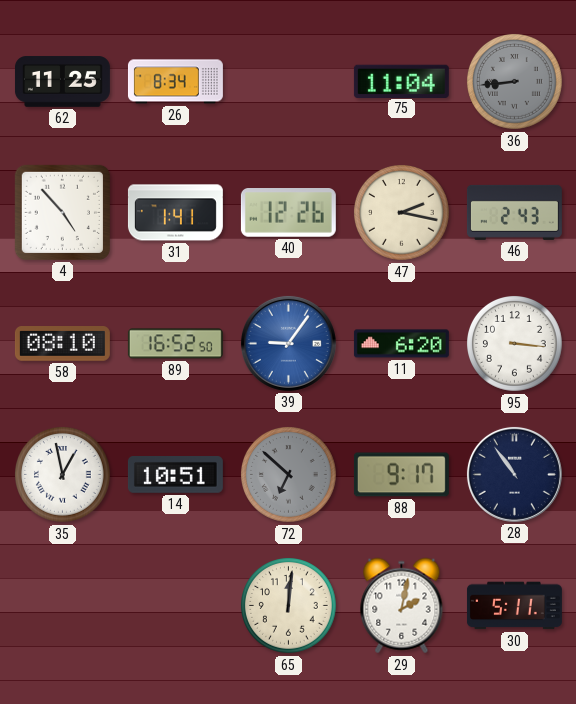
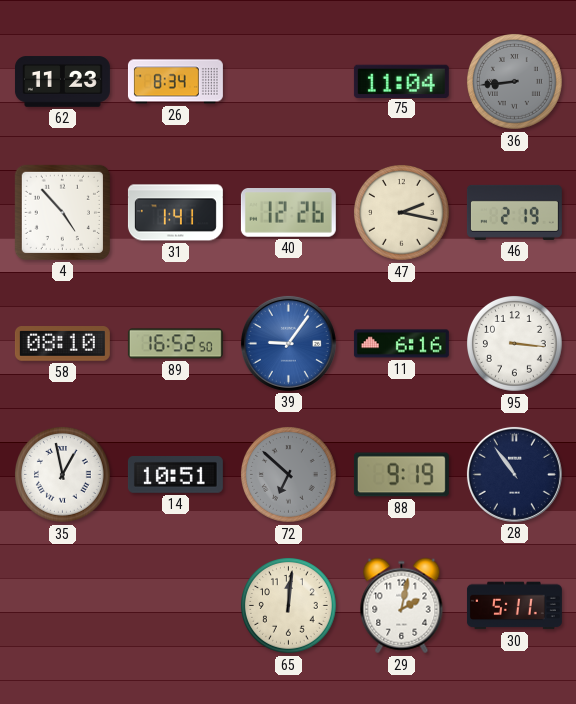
62: 11:25 -> 11:23 (62, 82)
46: 2:43 -> 2:19 (514, 212)
11: 6:20 -> 6:16 (401, 344)
88: 9:17 -> 9:19 (401, 475)
